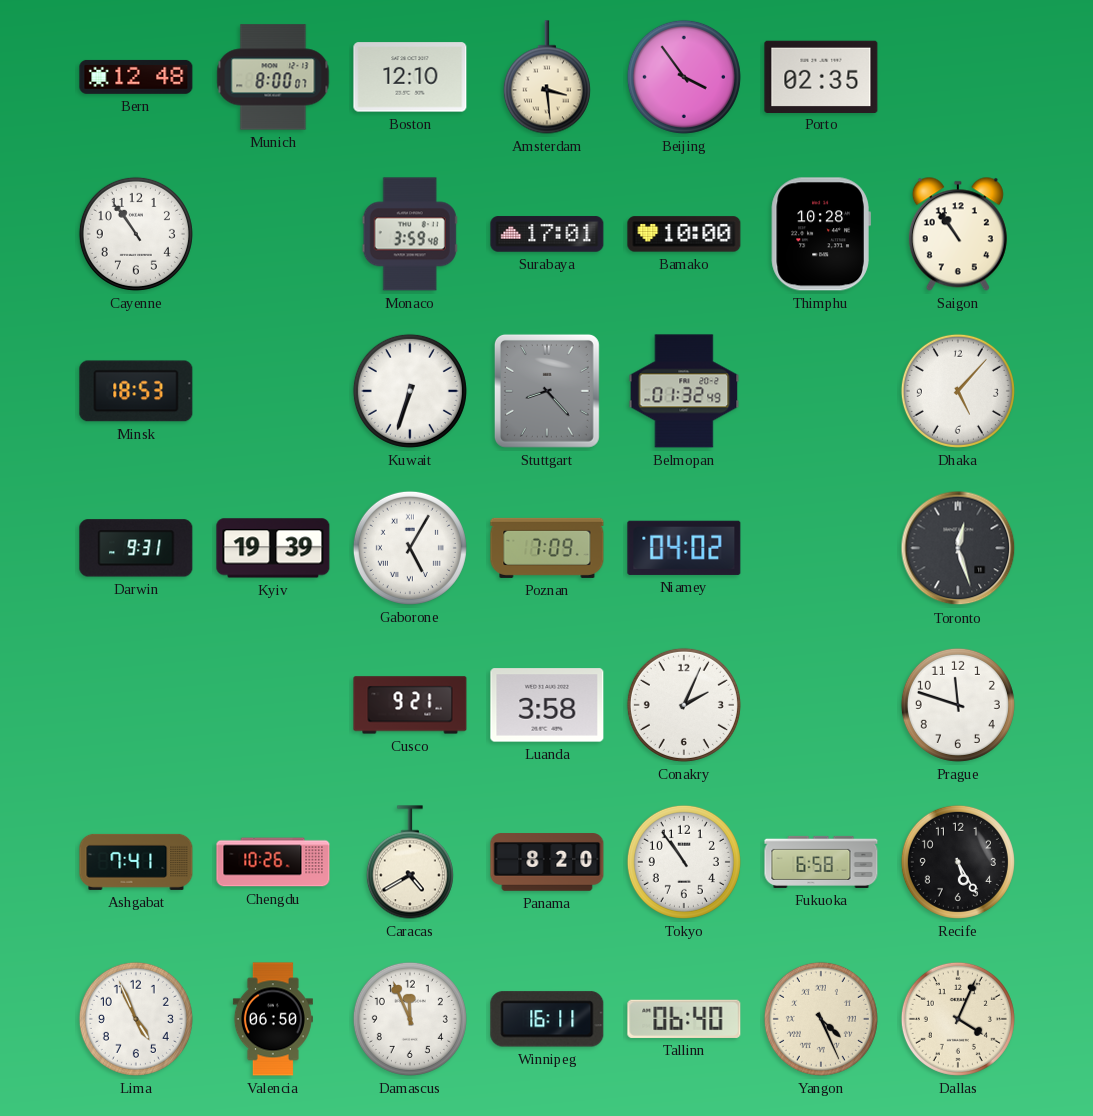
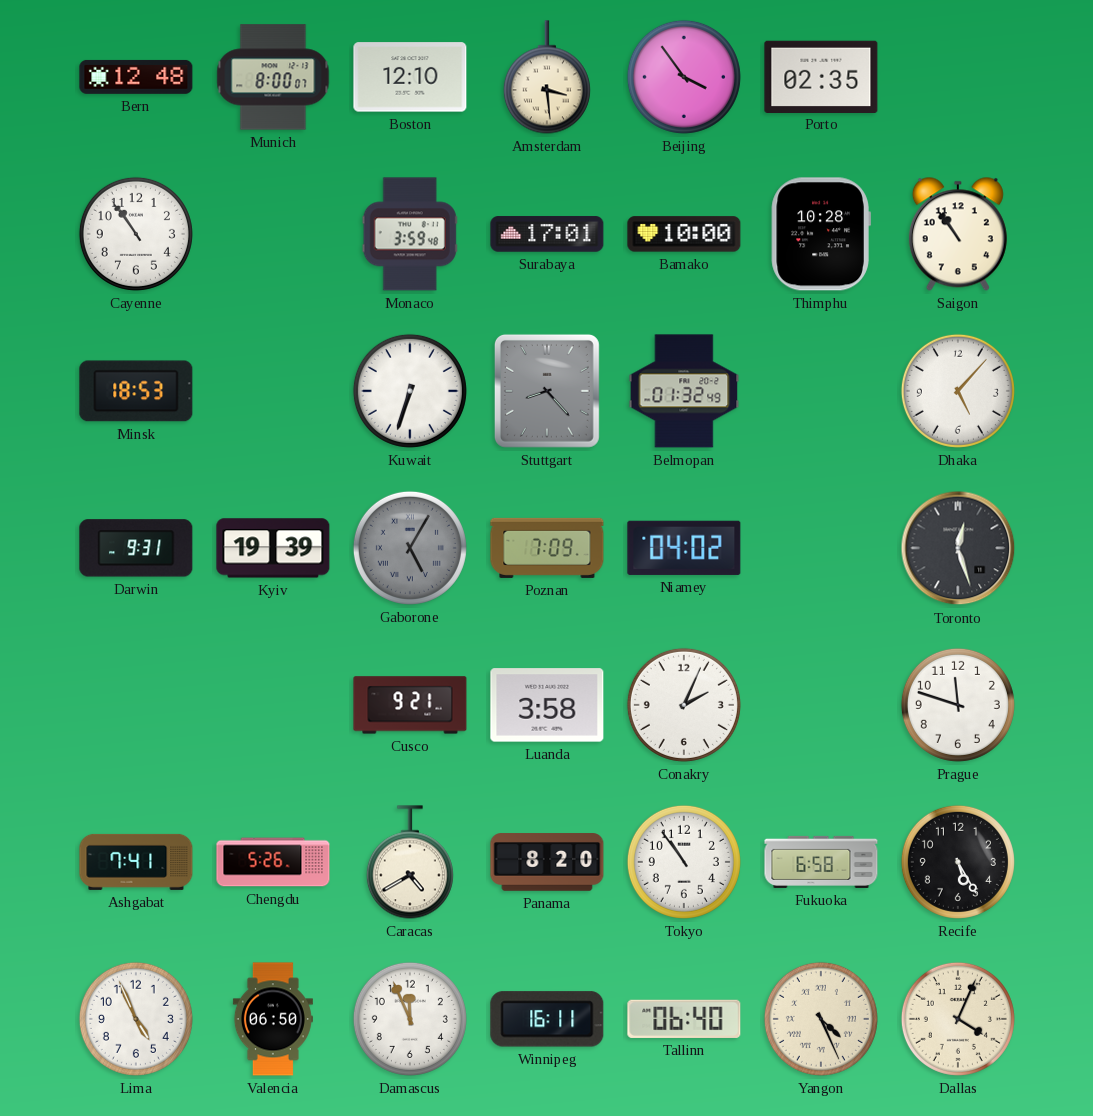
Gaborone dial: white -> grey (410, 548)
Chengdu: 10:26 -> 5:26 (273, 862)
